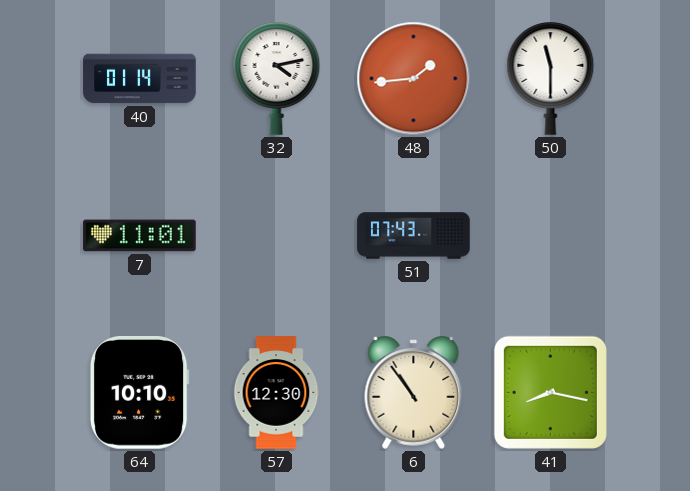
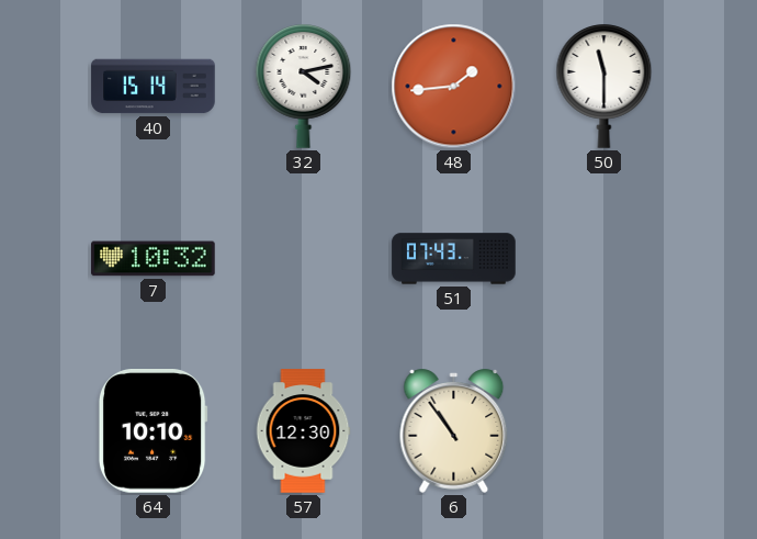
40: 01:14 -> 15:14 (154, 87)
7: 11:01 -> 10:32 (154, 259)
41: 8:17 -> none (550, 392)
